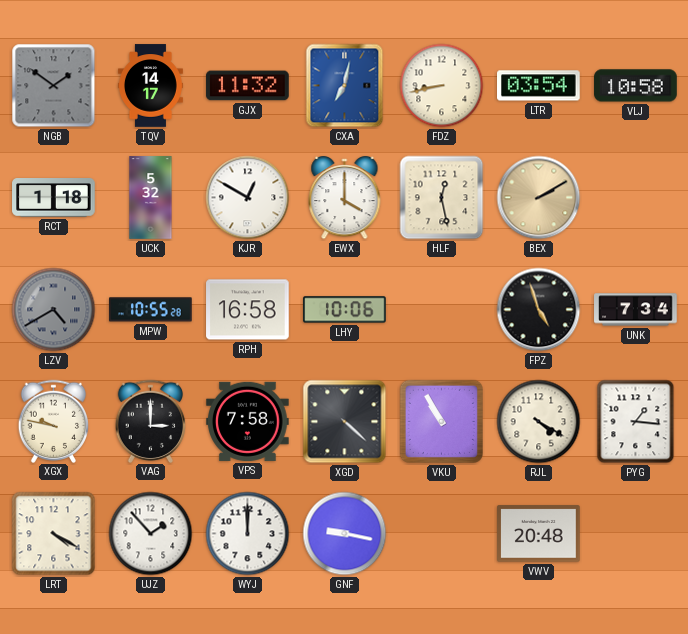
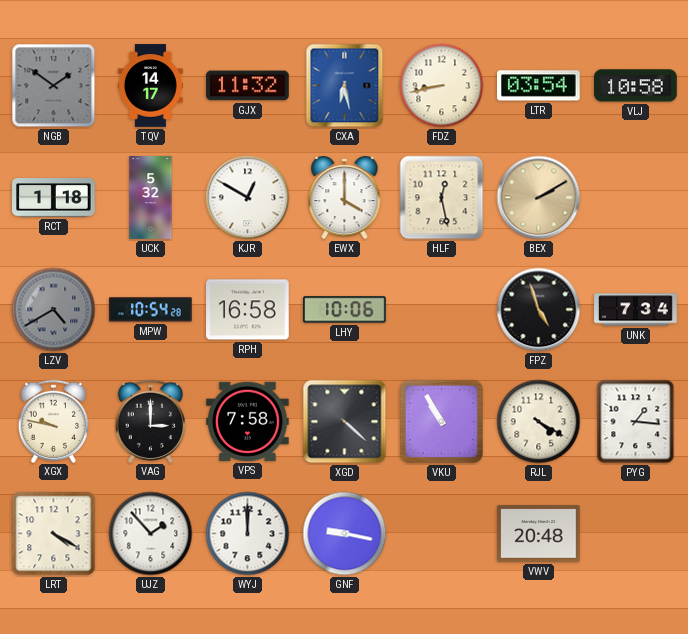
CXA: 7:02 -> 6:28 (345, 86)
MPW: 10:55 -> 10:54 (151, 310)
